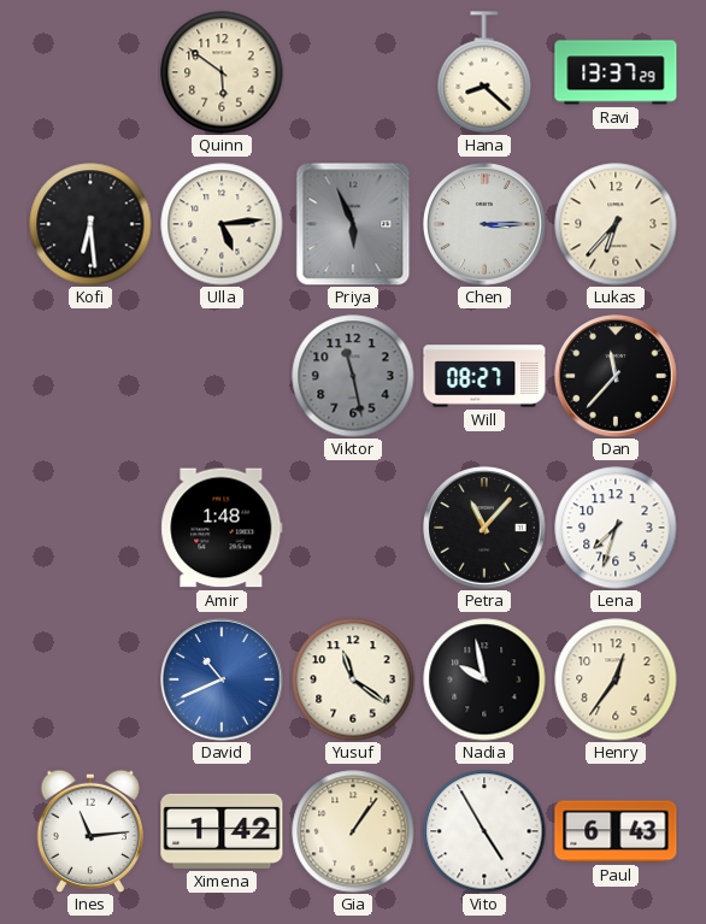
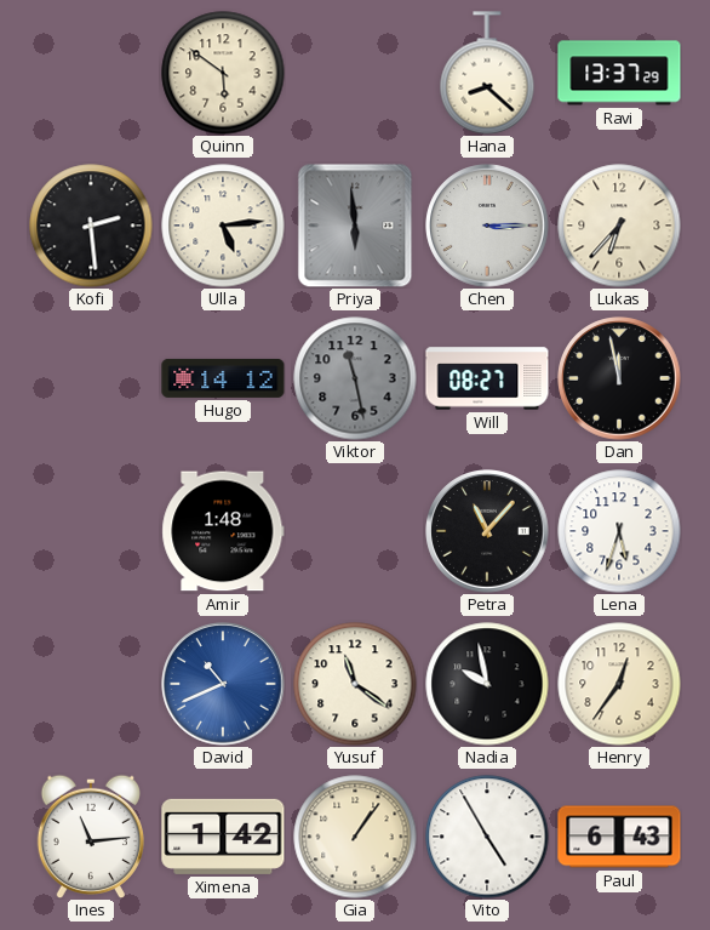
Kofi: 6:29 -> 2:29 (91, 226)
Priya: 5:56 -> 5:59 (355, 226)
Hugo: none -> 14:12 (223, 378)
Dan: 11:37 -> 11:58 (619, 378)
Lena: 7:33 -> 5:33 (619, 531)
